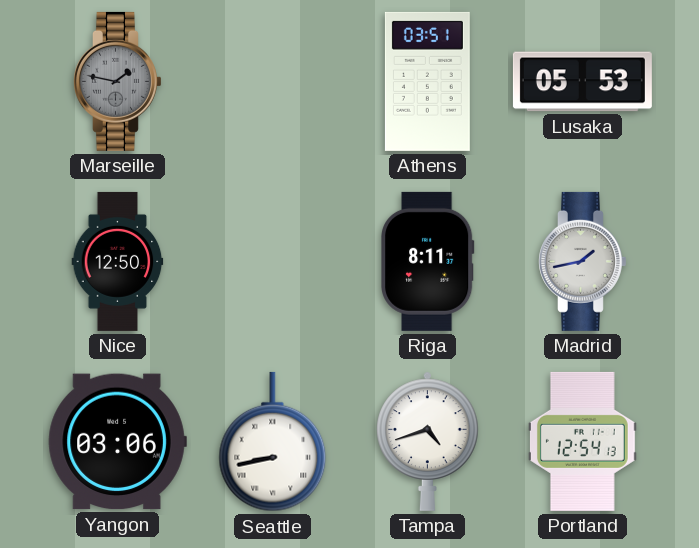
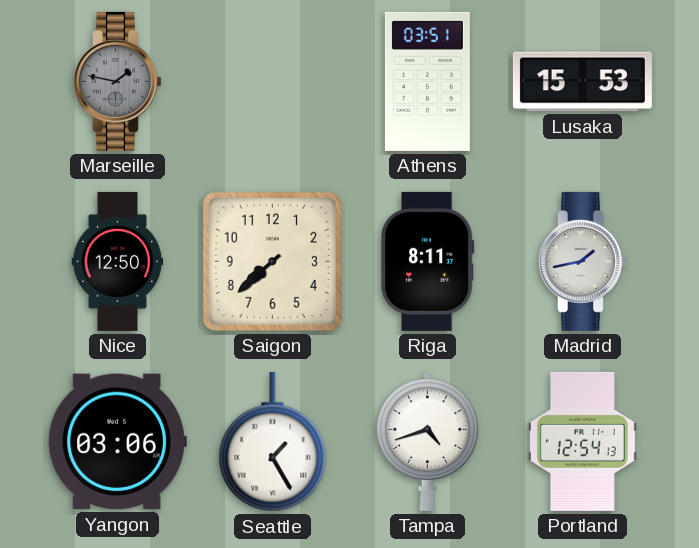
Lusaka: 05:53 -> 15:53 (582, 82)
Saigon: none -> 7:38 (272, 261)
Seattle: 8:43 -> 1:25 (273, 442)
